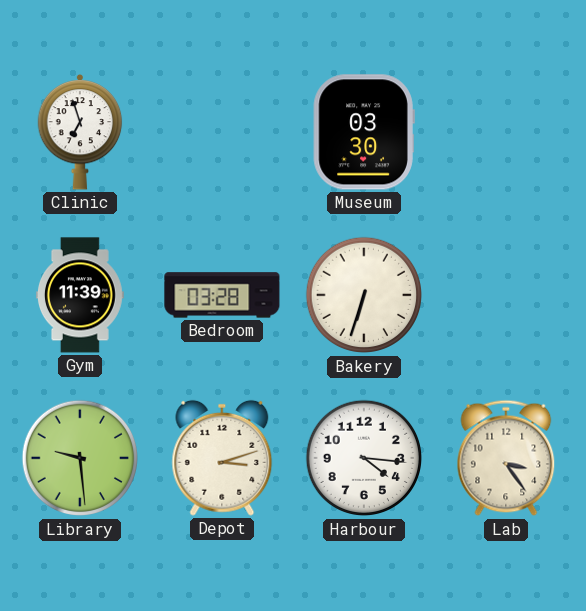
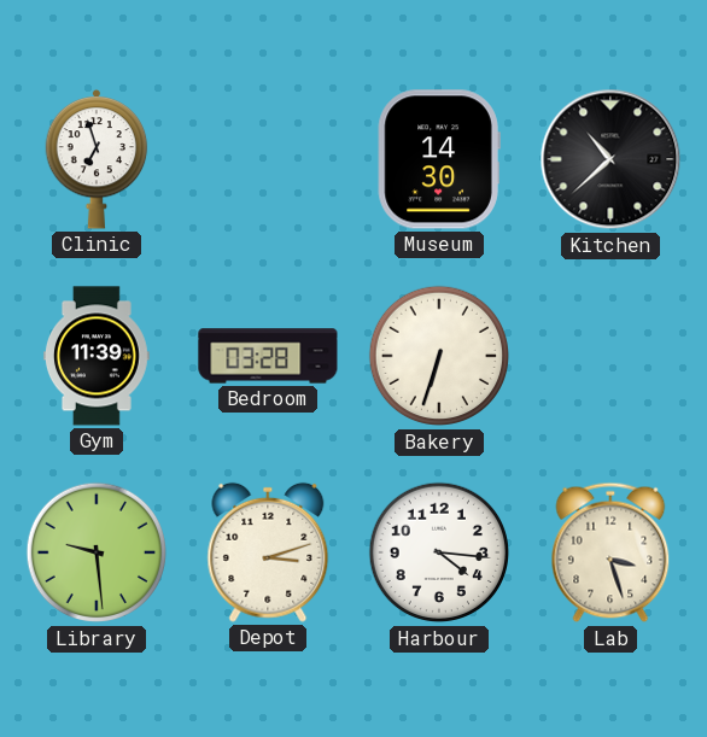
Museum: 03:30 -> 14:30 (439, 159)
Kitchen: none -> 10:38 (610, 159)
Lab: 3:24 -> 3:27 (610, 552)
